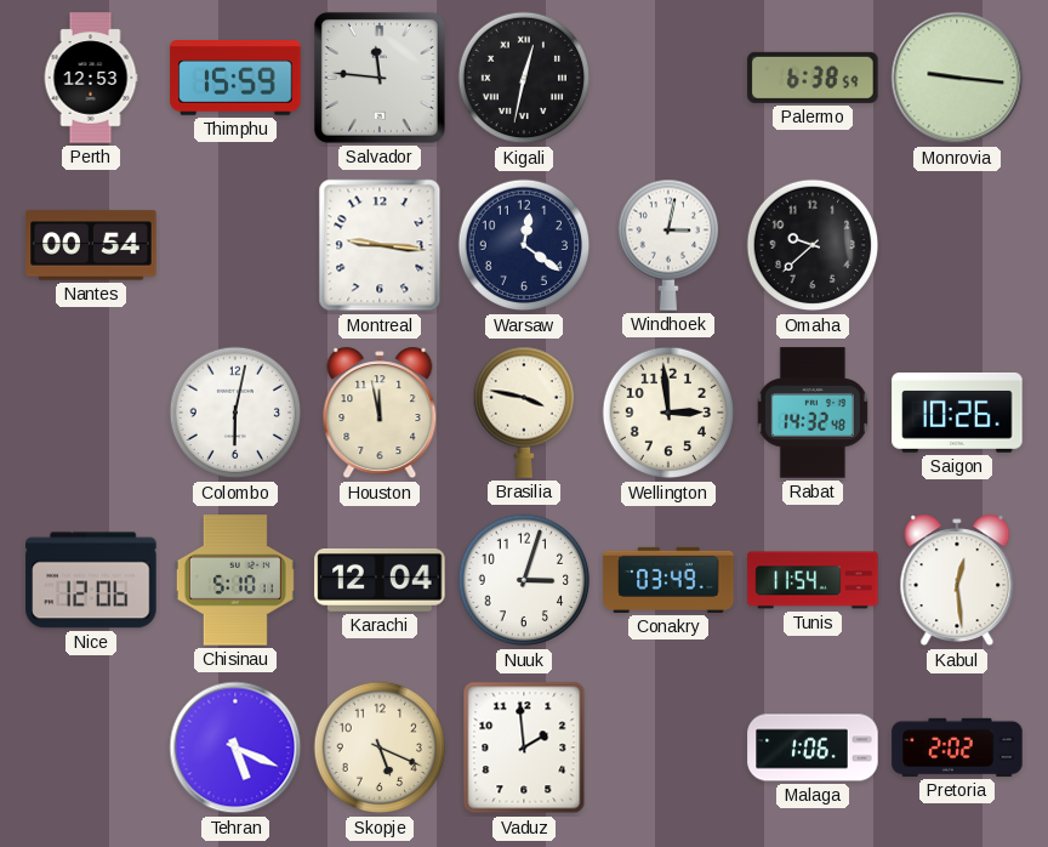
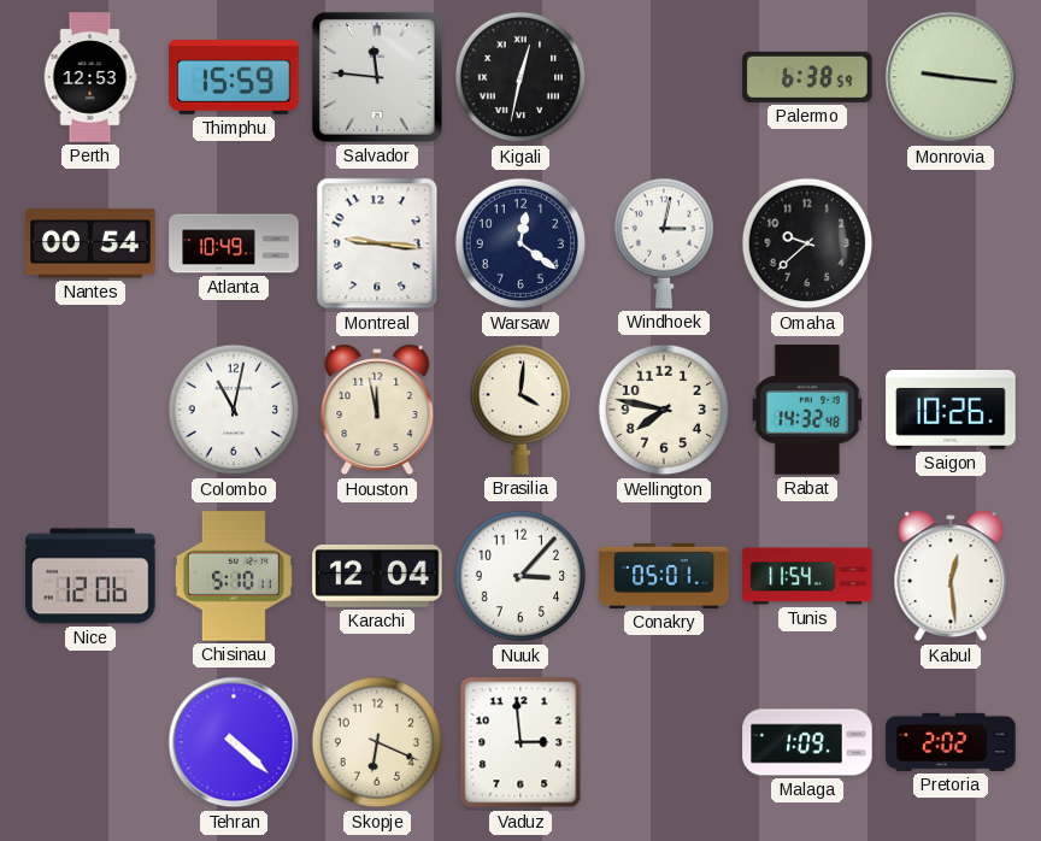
Atlanta: none -> 10:49 (234, 243)
Colombo: 6:02 -> 11:02 (234, 410)
Brasilia: 3:47 -> 4:01 (519, 410)
Wellington: 2:59 -> 7:47 (664, 410)
Nuuk: 3:03 -> 3:07 (520, 576)
Conakry: 03:49 -> 05:01 (664, 576)
Tehran: 5:19 -> 4:22 (234, 742)
Skopje: 5:19 -> 6:19 (377, 742)
Vaduz: 1:59 -> 2:59 (520, 742)
Malaga: 1:06 -> 1:09 (807, 742)
